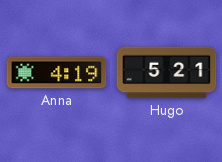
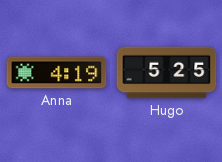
Hugo: 5:21 -> 5:25 (167, 73)
